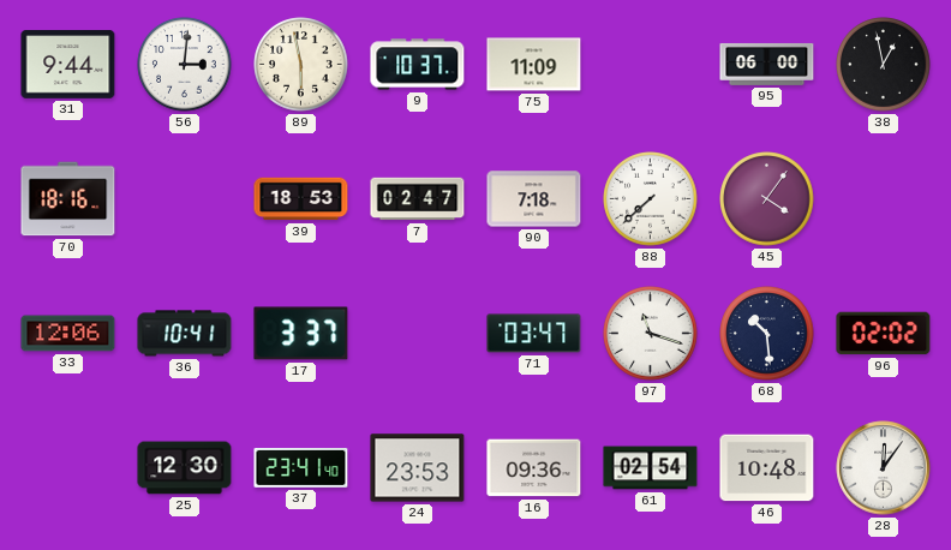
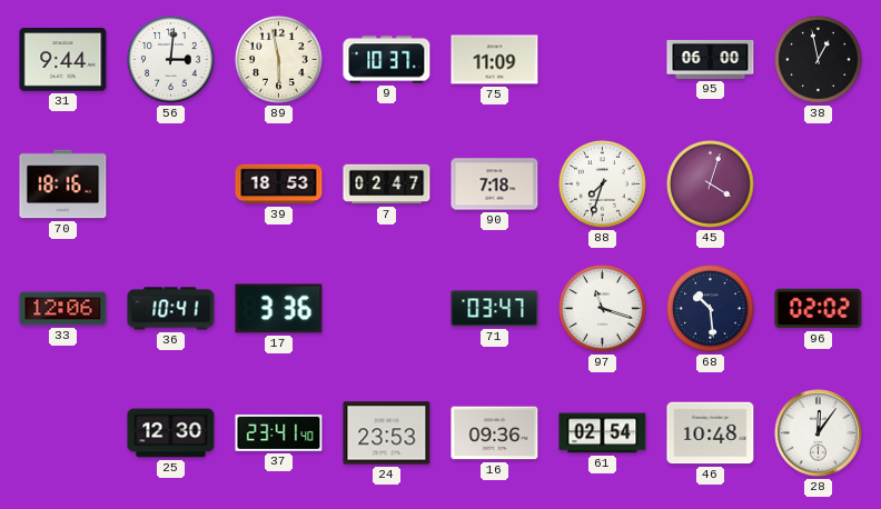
88: 7:38 -> 7:33 (603, 184)
45: 4:06 -> 4:03 (711, 184)
17: 3:37 -> 3:36 (279, 309)
